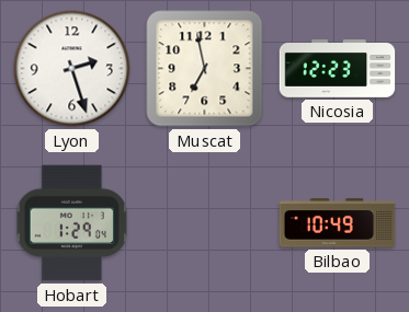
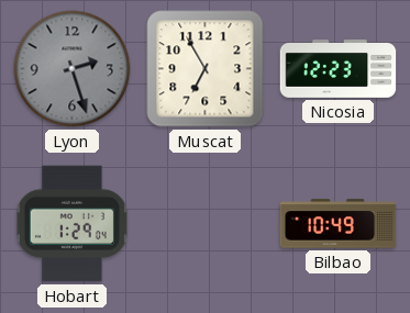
Lyon dial: white -> grey (73, 69)
Muscat: 6:58 -> 6:55 (206, 69)
